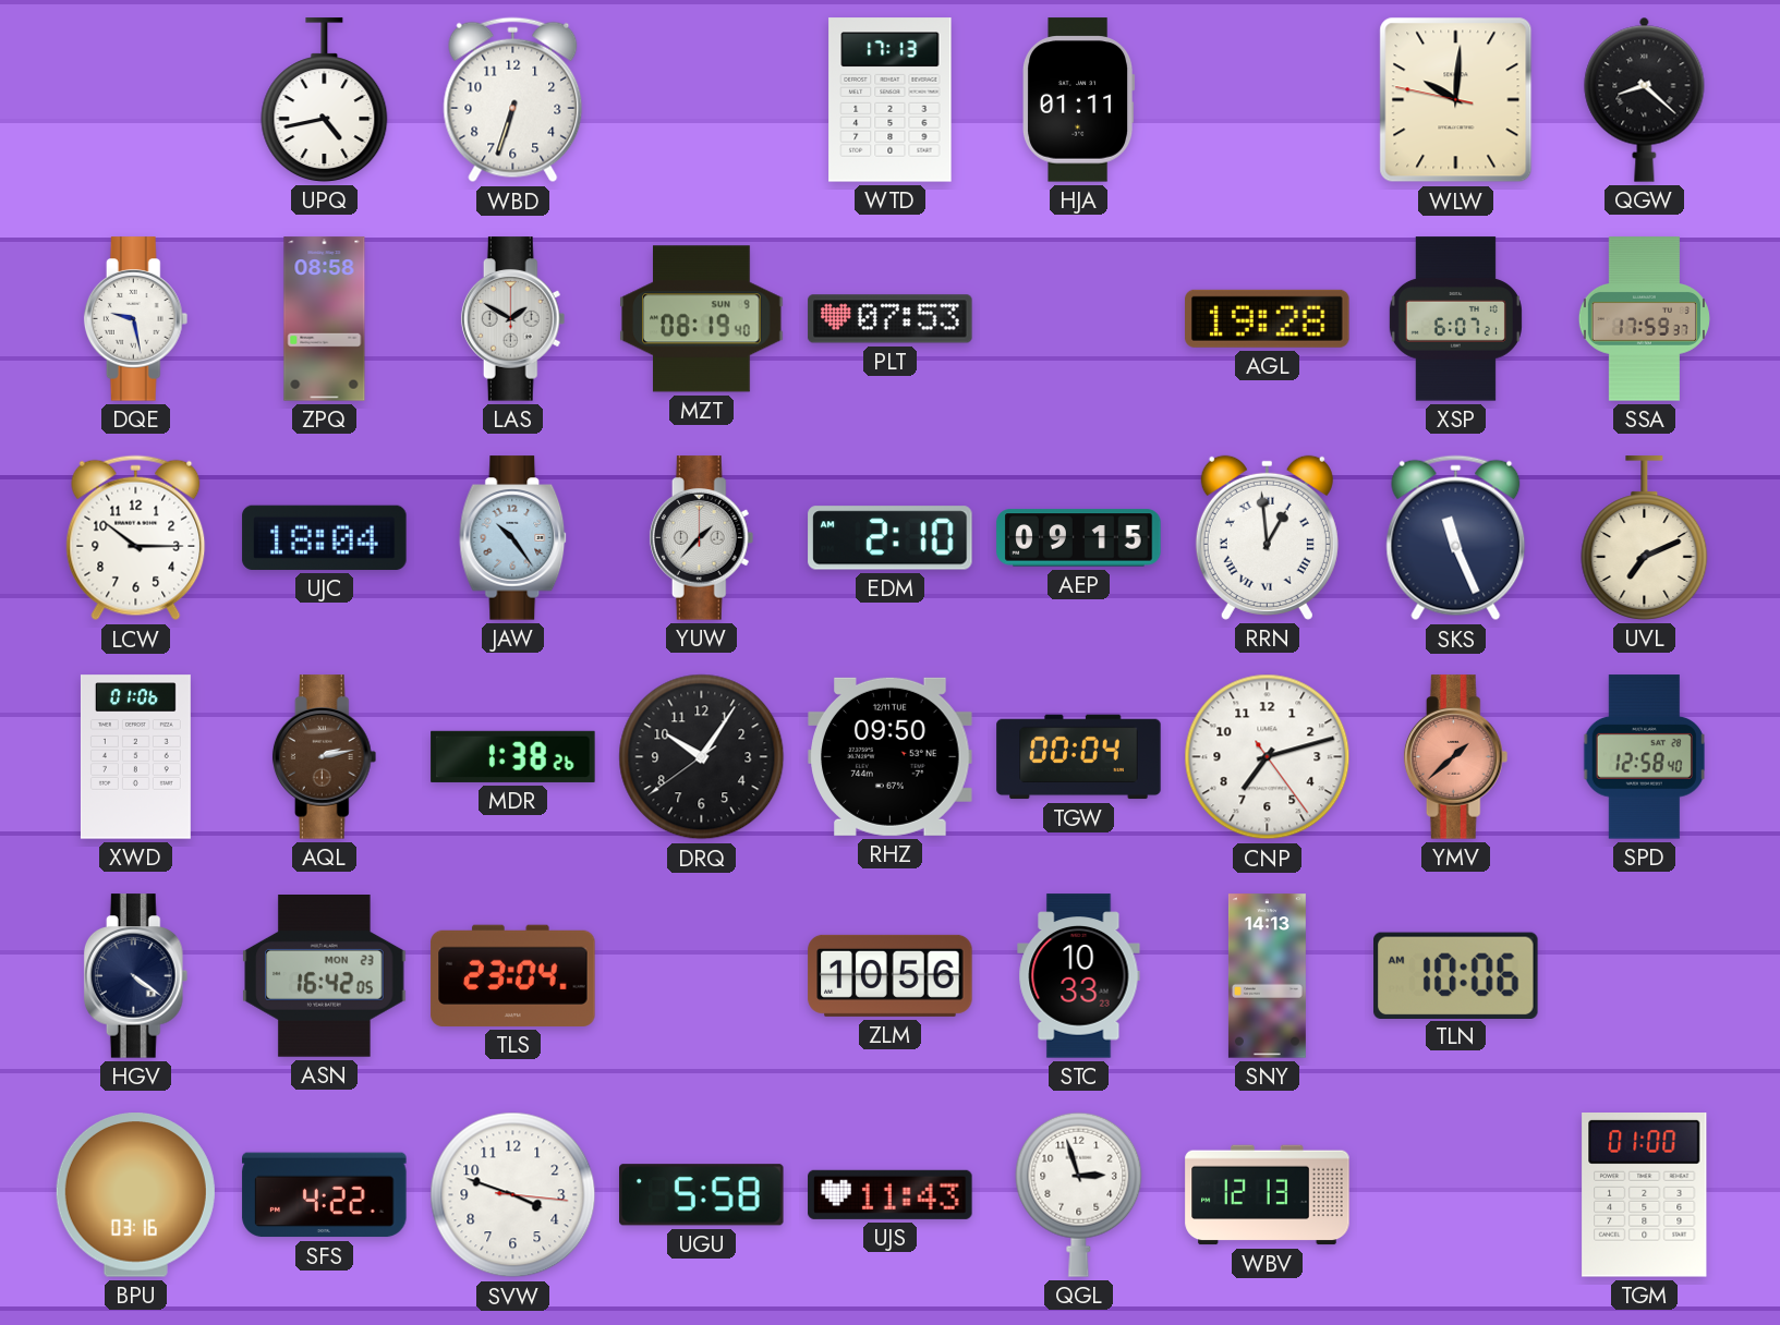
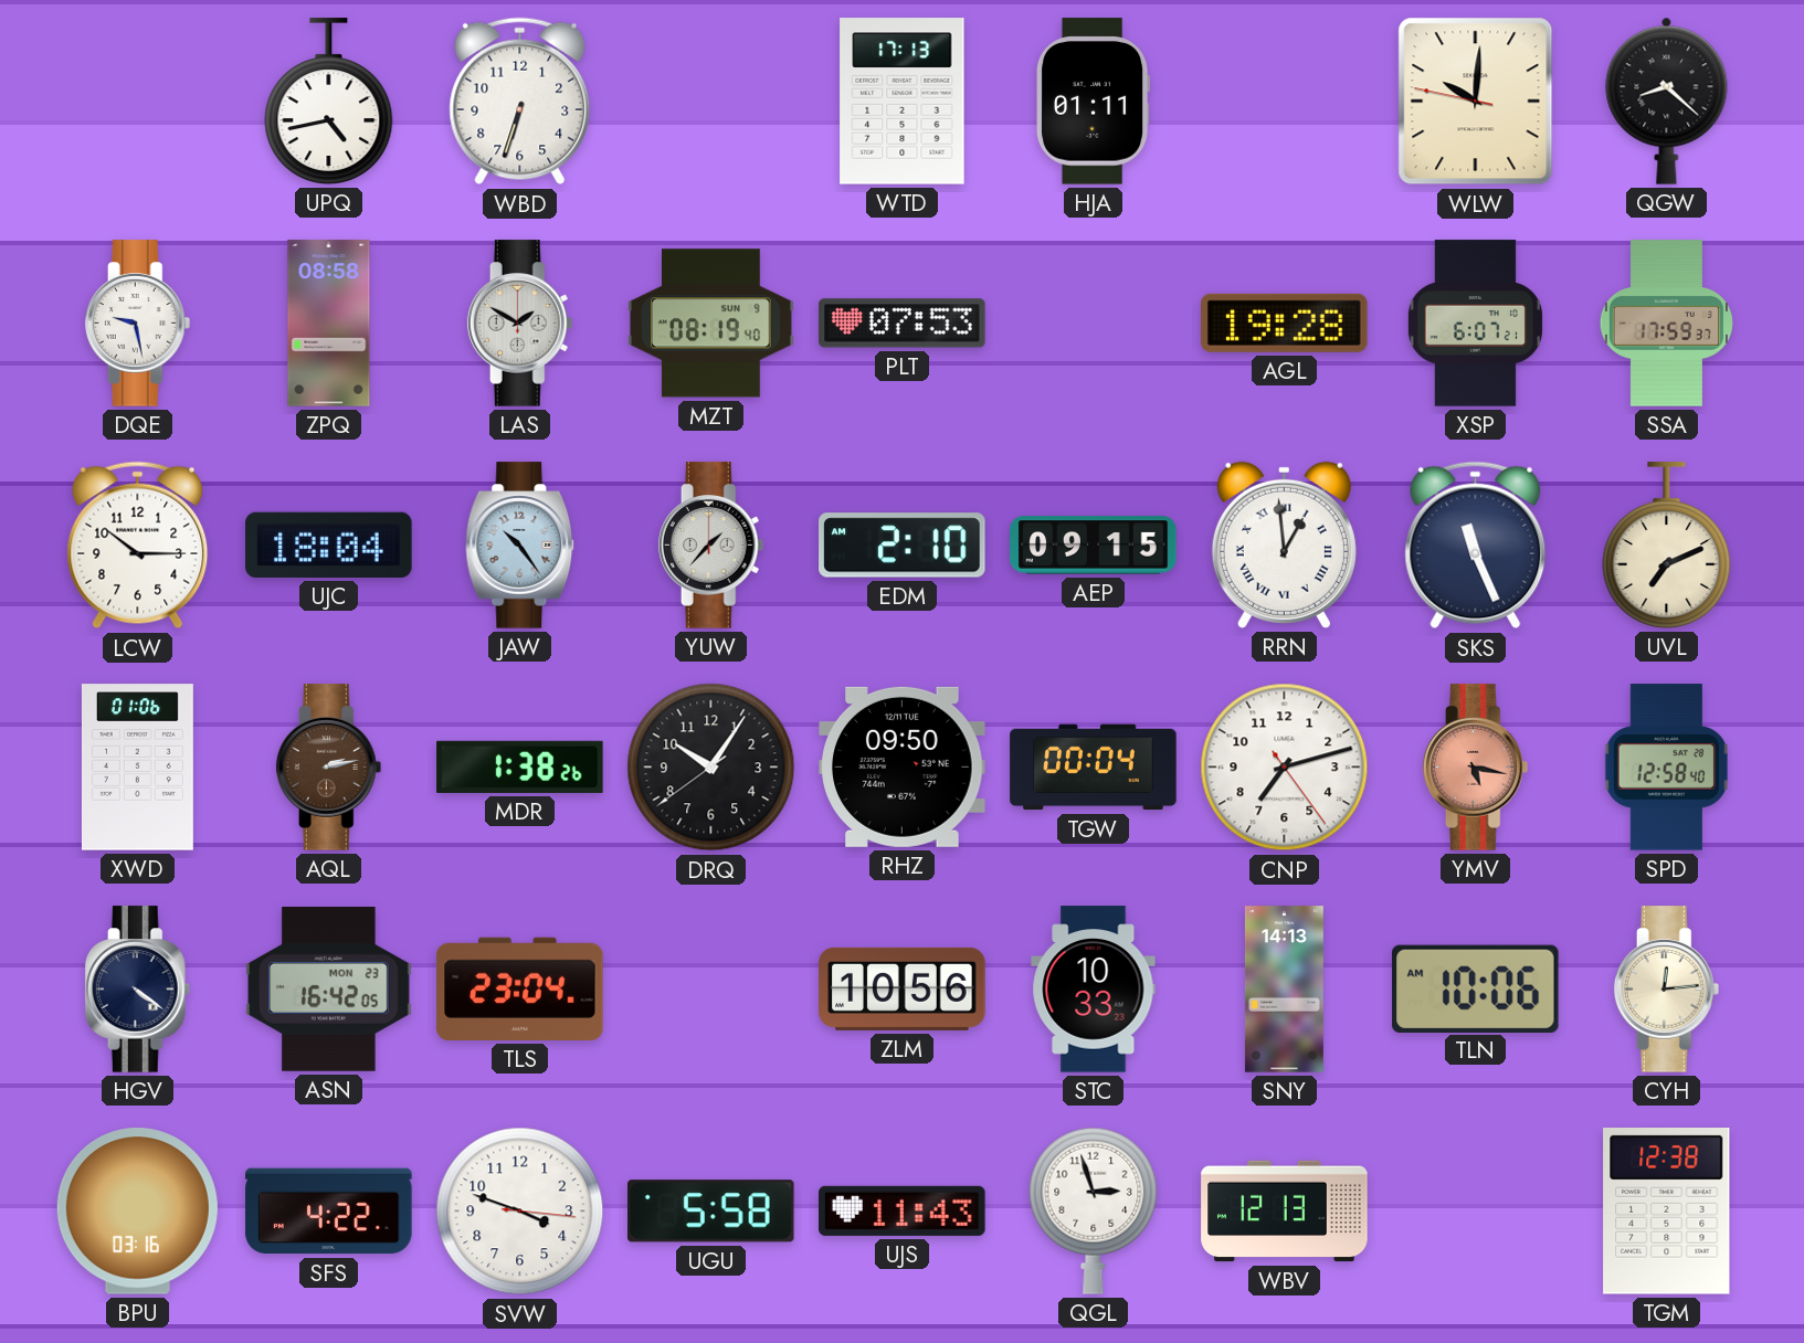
YMV: 1:38 -> 5:17 (1476, 768)
CYH: none -> 12:14 (1667, 990)
TGM: 01:00 -> 12:38 (1667, 1212)
